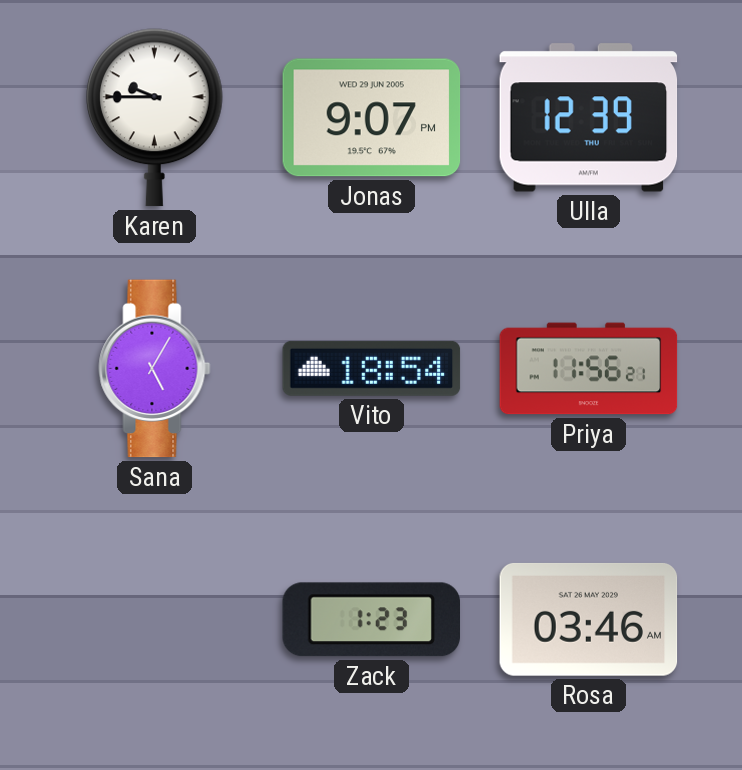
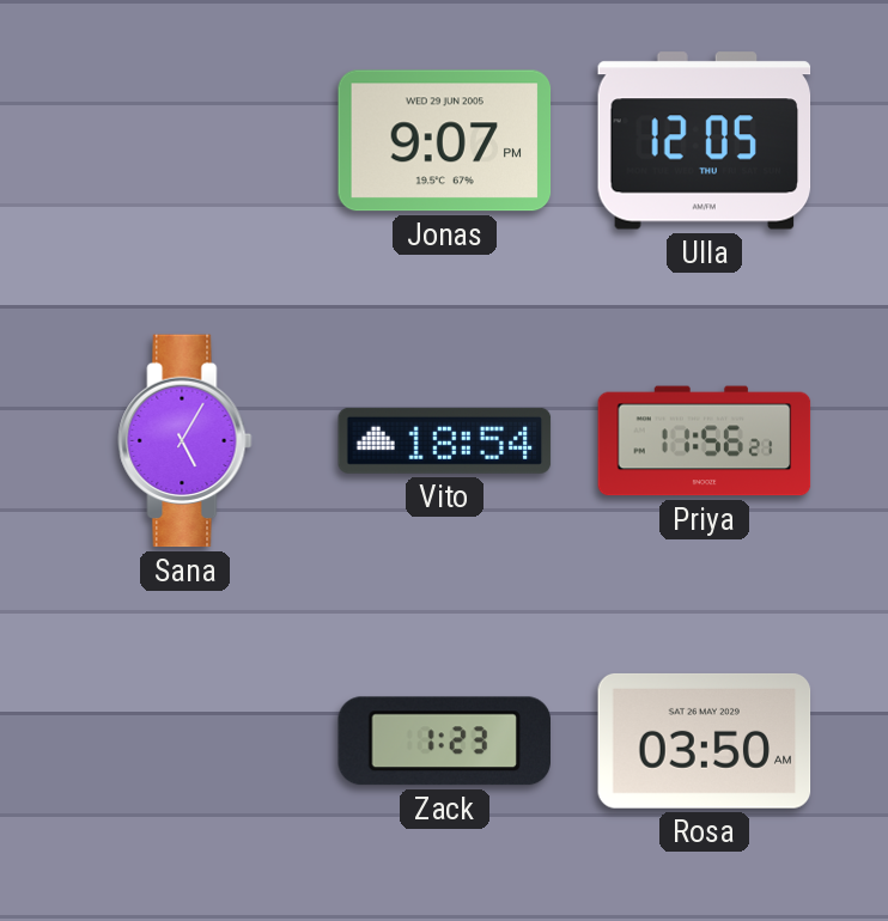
Karen: 9:45 -> none (155, 118)
Ulla: 12:39 -> 12:05 (705, 141)
Rosa: 03:46 -> 03:50 (705, 740)
